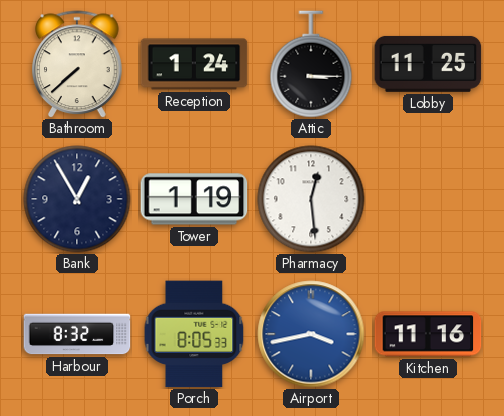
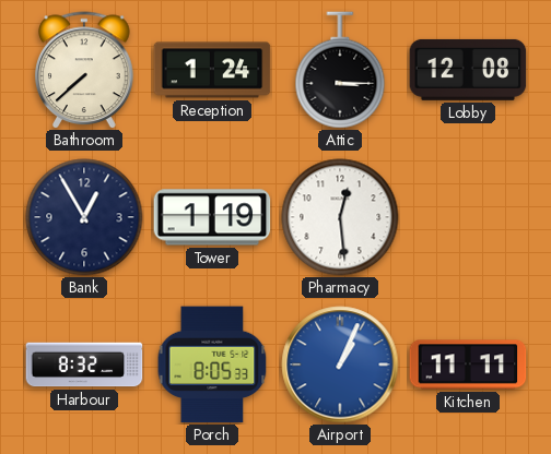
Lobby: 11:25 -> 12:08 (468, 70)
Airport: 3:43 -> 1:04 (340, 365)
Kitchen: 11:16 -> 11:11 (468, 365)
